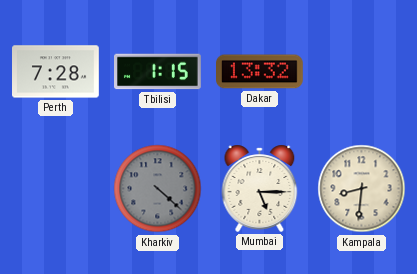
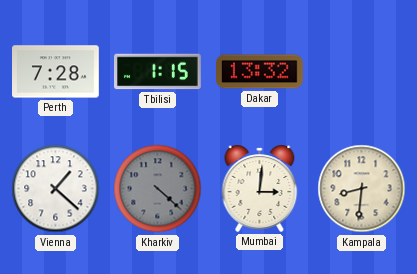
Vienna: none -> 1:22 (56, 189)
Mumbai: 5:15 -> 3:01 (260, 188)
